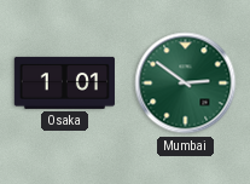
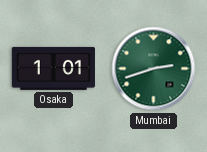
Mumbai: 2:51 -> 2:42 (154, 69)
